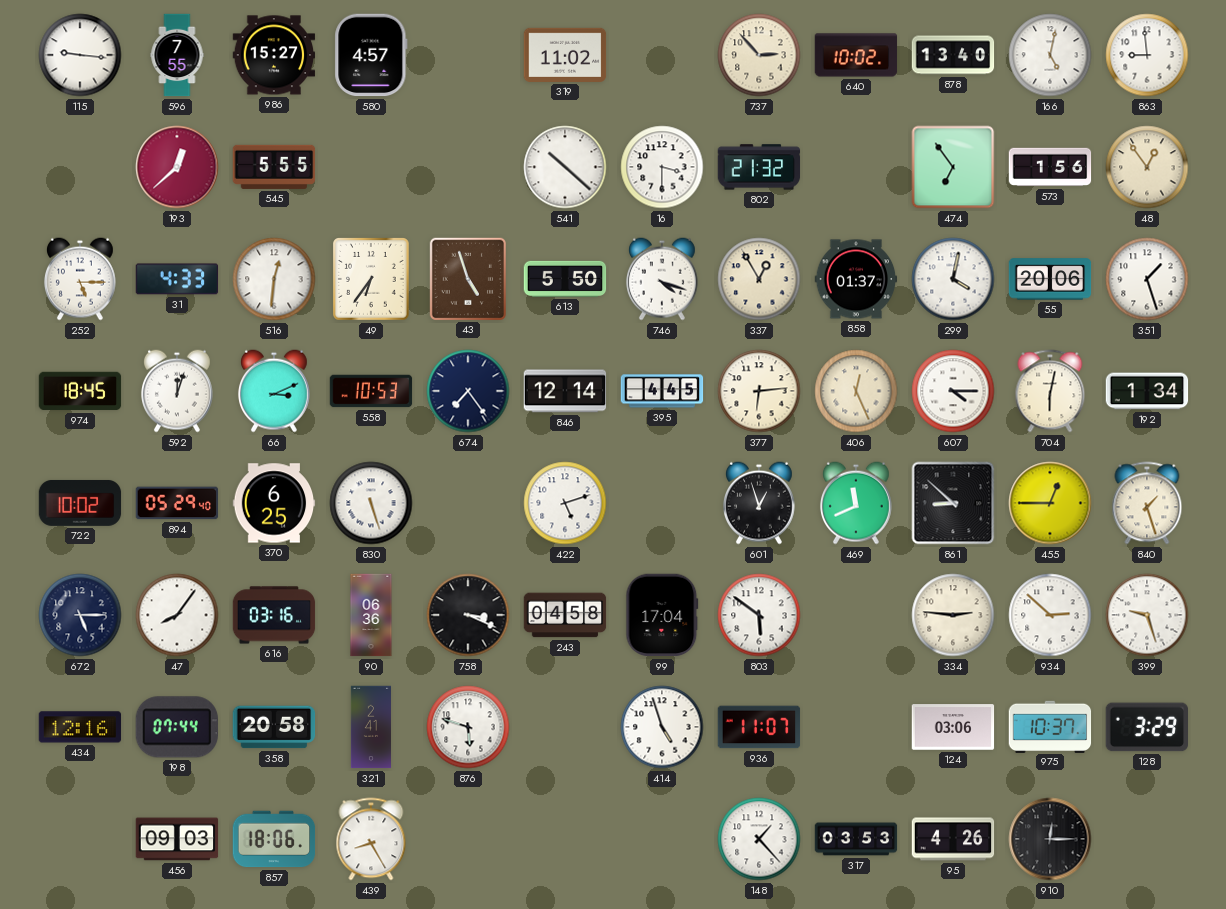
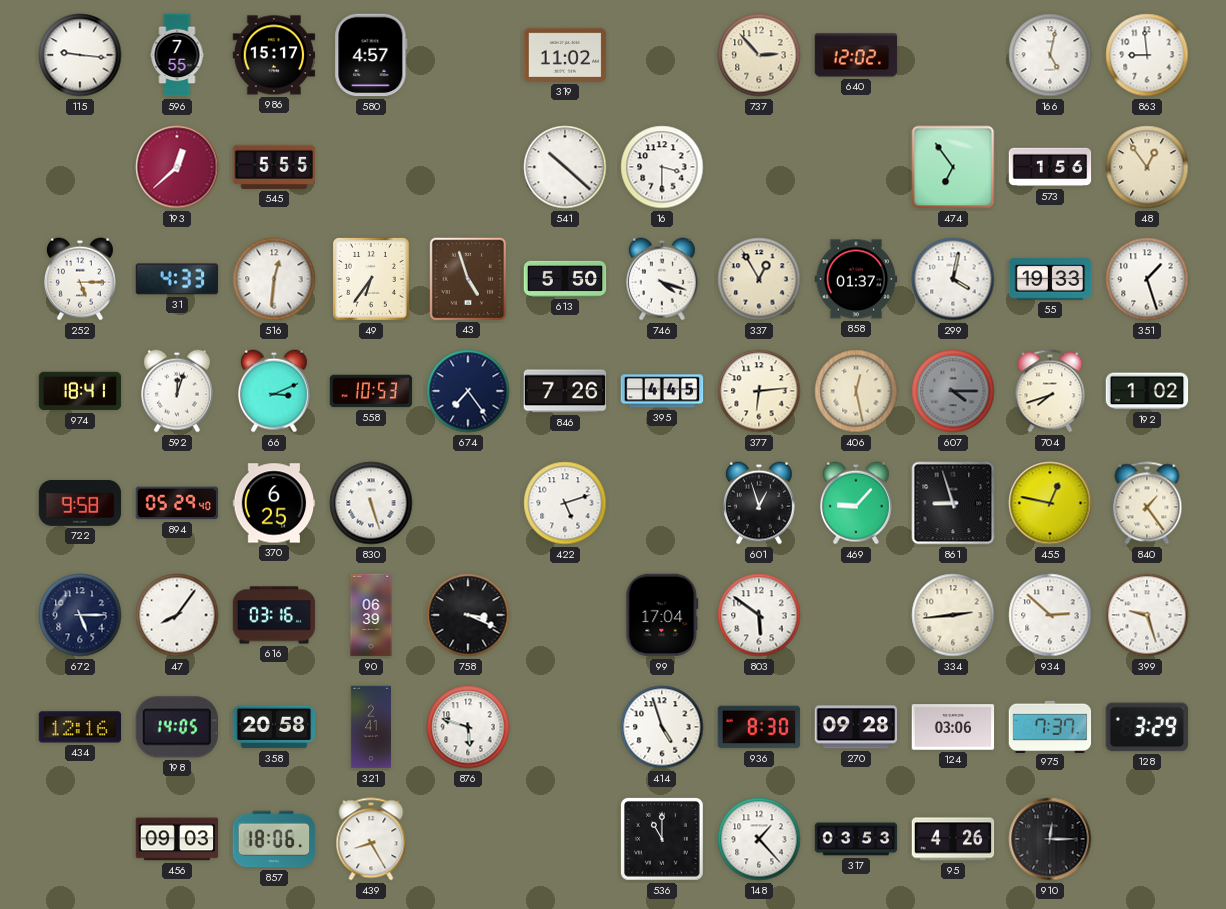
986: 15:27 -> 15:17 (274, 55)
640: 10:02 -> 12:02 (856, 55)
878: 13:40 -> none (953, 55)
802: 21:32 -> none (759, 167)
55: 20:06 -> 19:33 (1050, 279)
974: 18:45 -> 18:41 (80, 391)
846: 12:14 -> 7:26 (565, 391)
406: 12:26 -> 12:28 (856, 391)
607 dial: white -> grey (953, 391)
704: 6:02 -> 7:42 (1050, 391)
192: 1:34 -> 1:02 (1147, 391)
722: 10:02 -> 9:58 (80, 503)
469: 11:41 -> 9:07 (856, 503)
861: 8:52 -> 8:57 (953, 503)
455: 12:45 -> 12:47 (1050, 503)
840: 1:27 -> 1:24 (1147, 503)
90: 06:36 -> 06:39 (371, 615)
243: 04:58 -> none (565, 615)
334: 2:46 -> 2:44 (953, 615)
198: 07:44 -> 14:05 (177, 727)
936: 11:07 -> 8:30 (759, 727)
270: none -> 09:28 (856, 727)
975: 10:37 -> 7:37 (1050, 726)
536: none -> 11:00 (663, 840)
